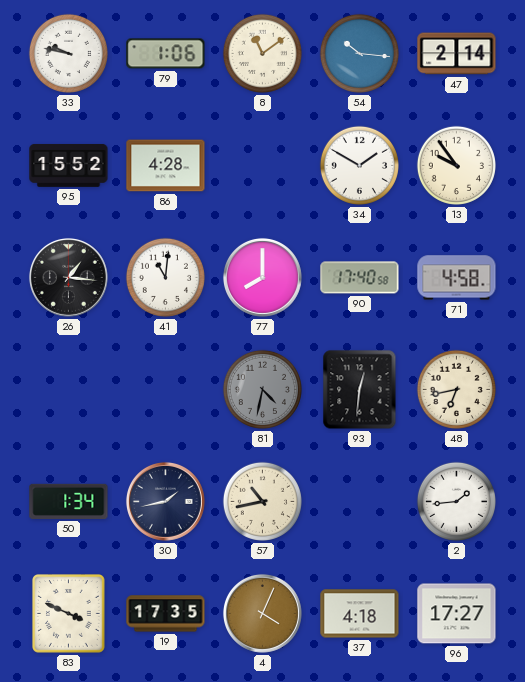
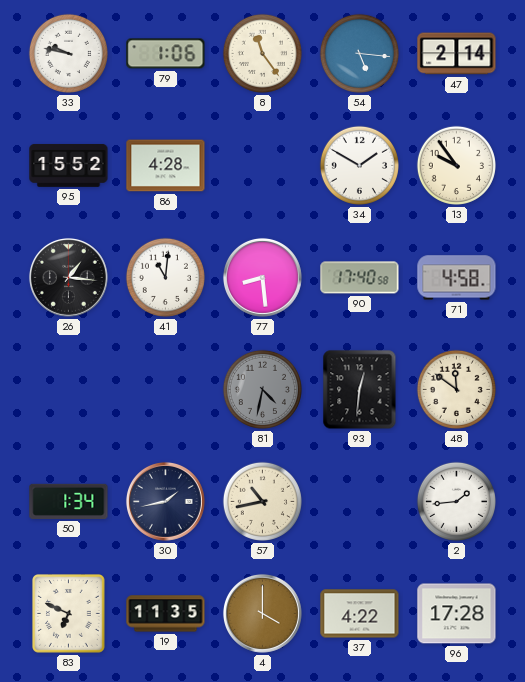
8: 11:09 -> 11:24 (262, 53)
54: 10:16 -> 5:16 (359, 53)
77: 8:00 -> 8:29 (262, 277)
48: 6:43 -> 11:51 (456, 389)
83: 3:49 -> 6:49 (69, 614)
19: 17:35 -> 11:35 (166, 614)
4: 4:04 -> 4:00 (262, 613)
37: 4:18 -> 4:22 (360, 614)
96: 17:27 -> 17:28 (457, 614)
